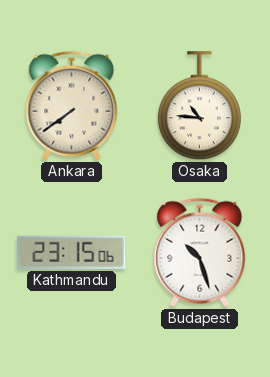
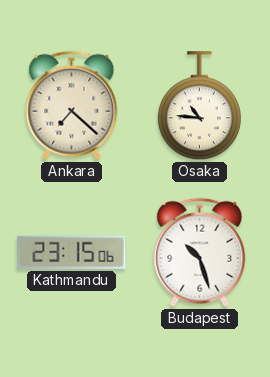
Ankara: 7:39 -> 7:22 (72, 105)
